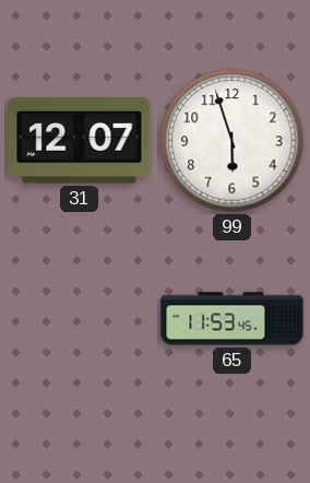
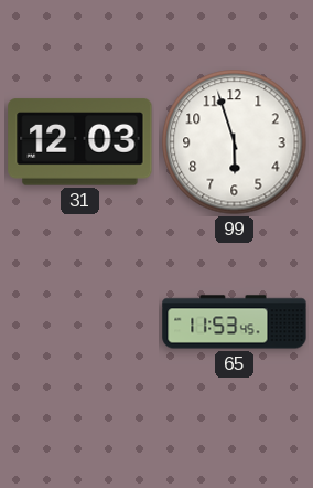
31: 12:07 -> 12:03 (80, 142)
